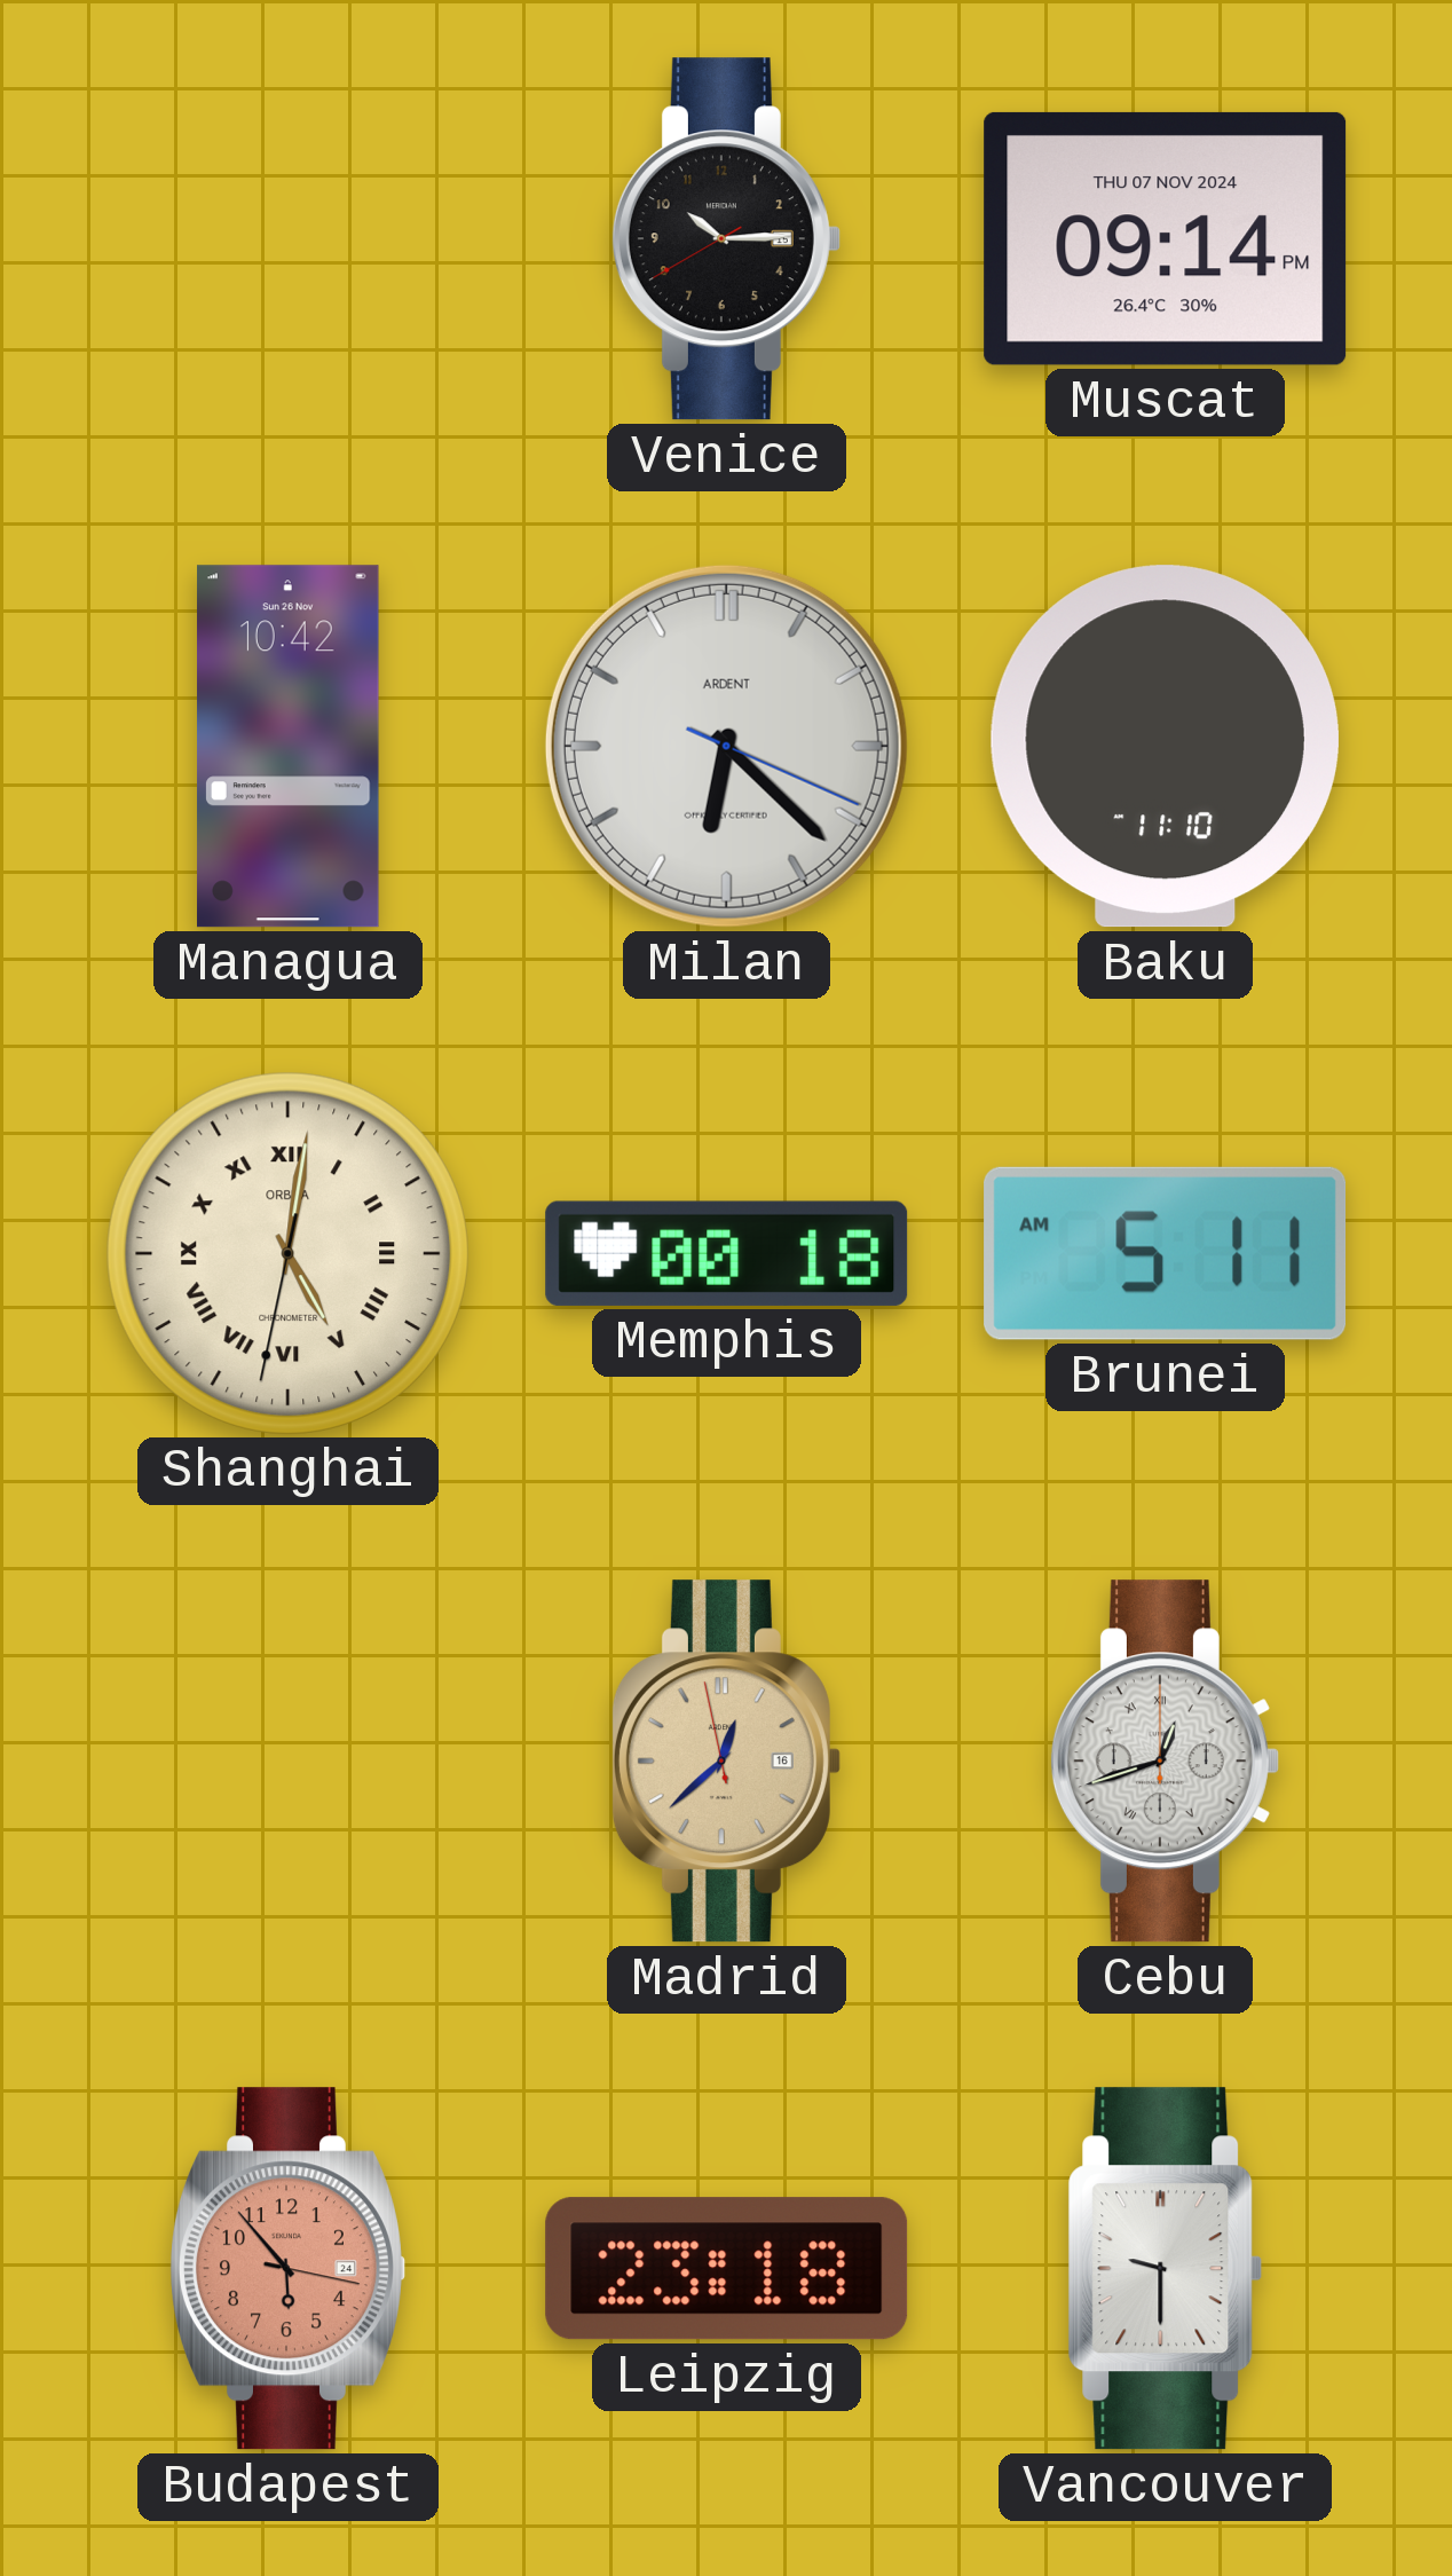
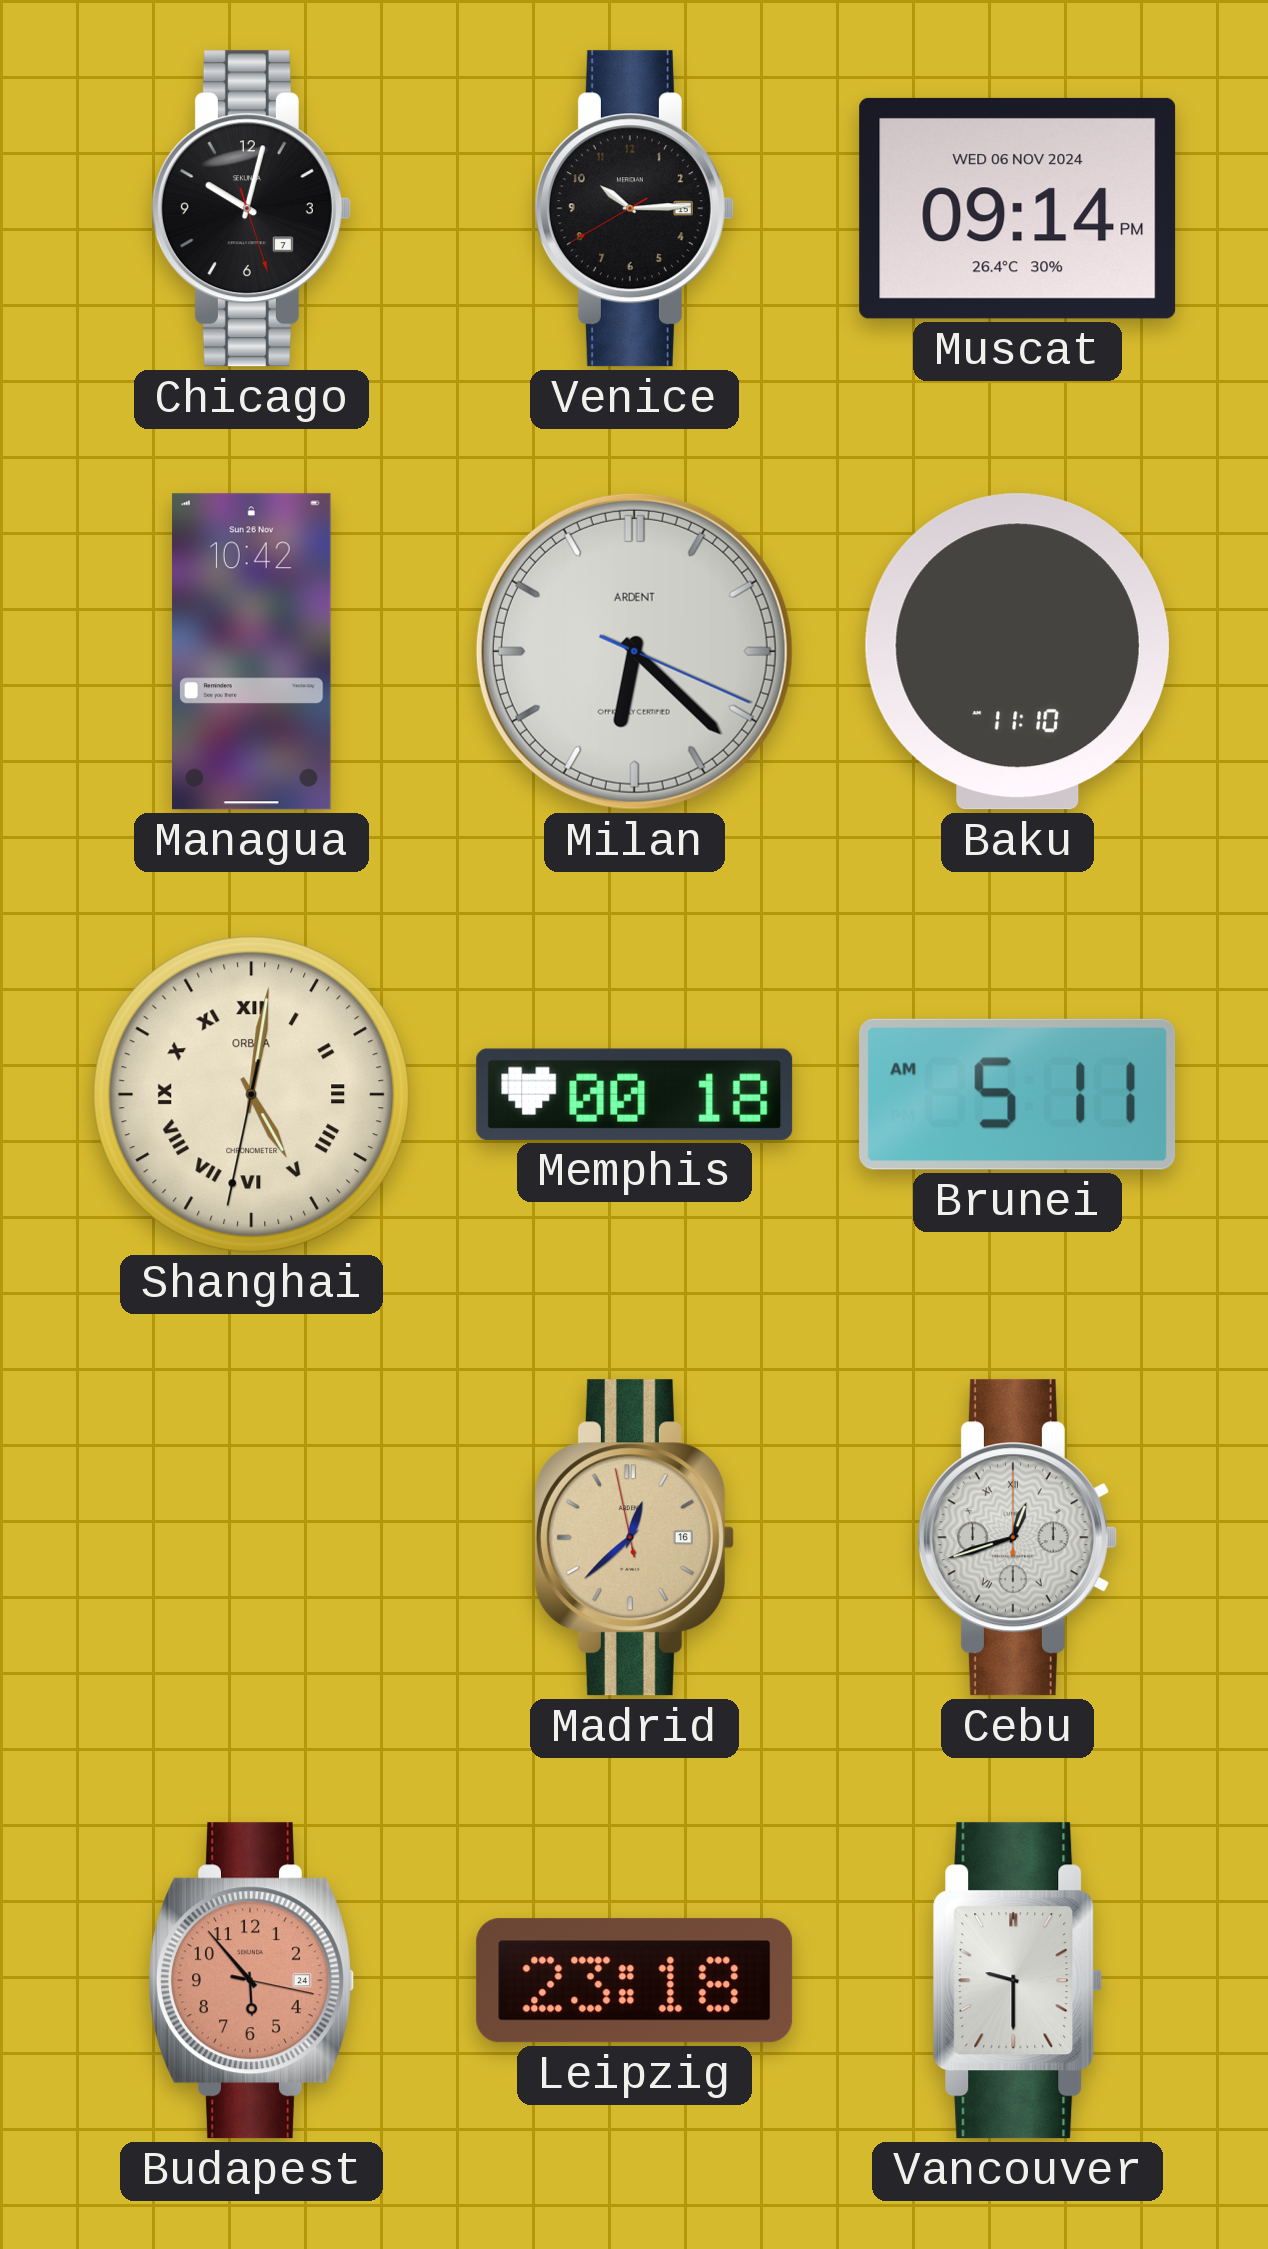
Chicago: none -> 10:02 (251, 209)
Muscat date: THU 07 NOV 2024 -> WED 06 NOV 2024 (1018, 208)
